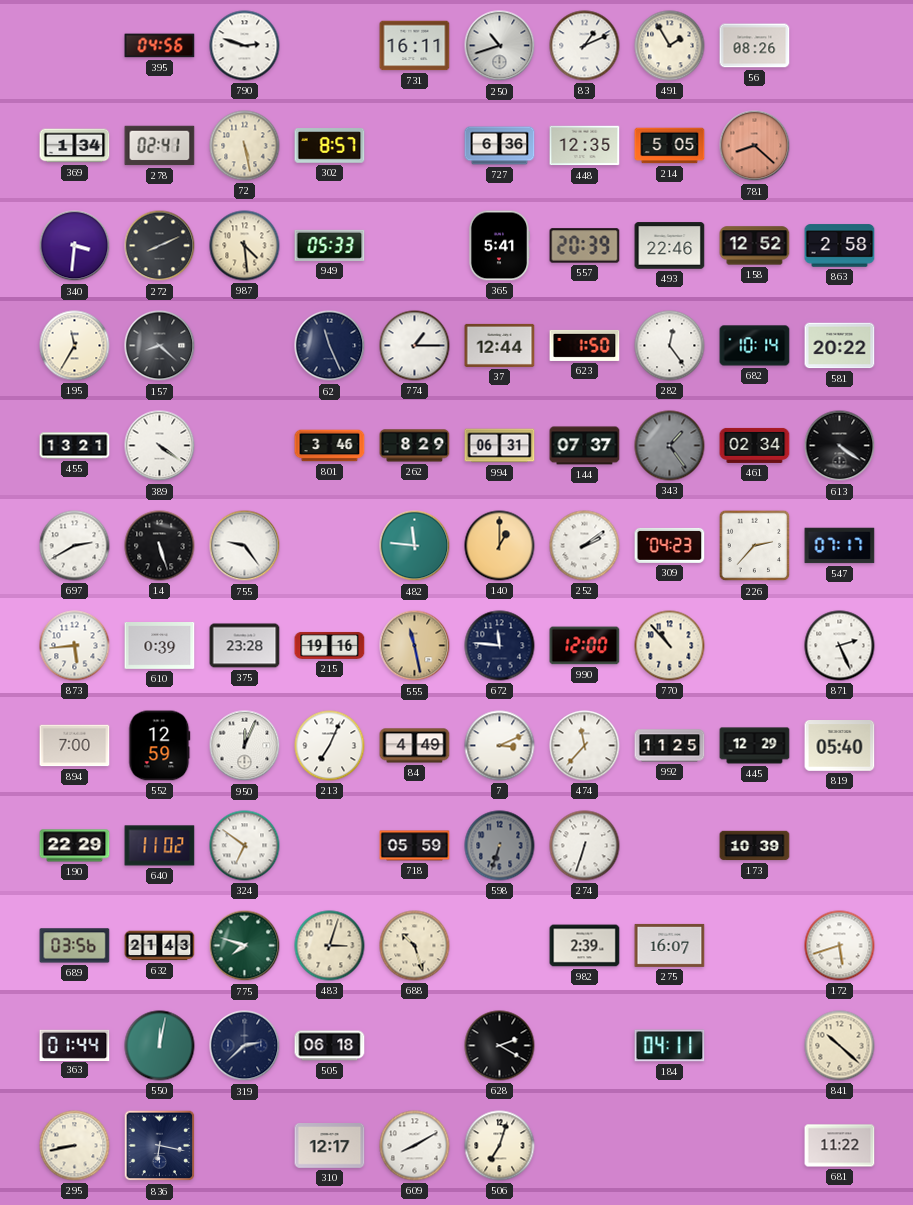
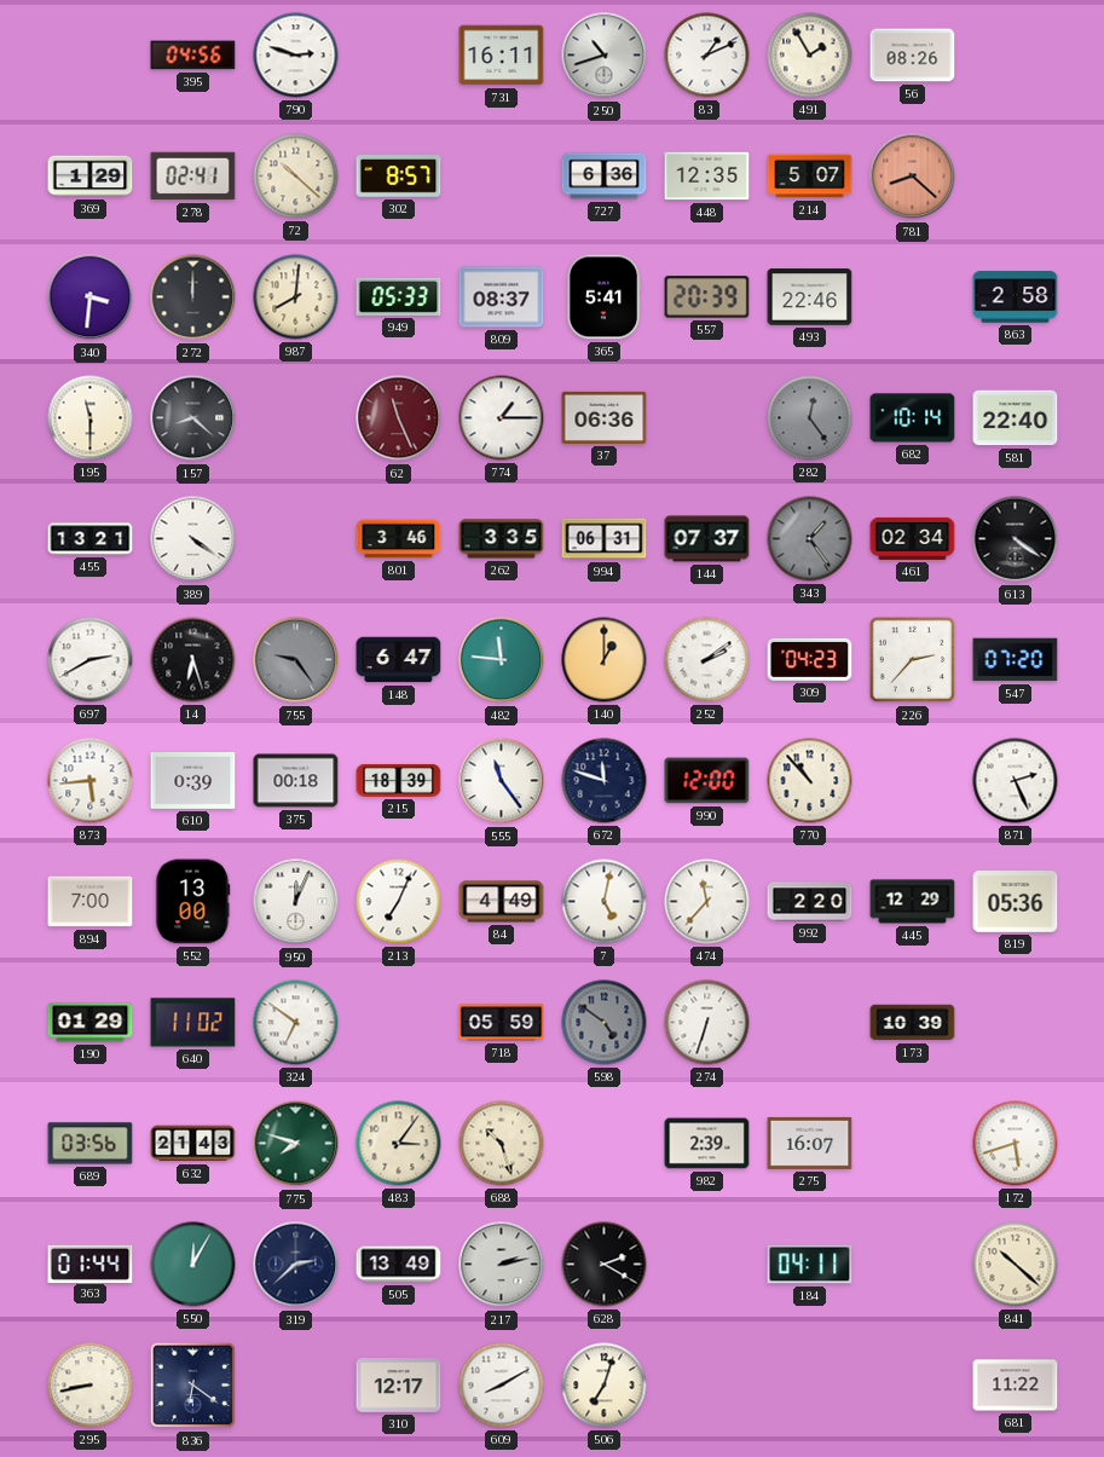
369: 1:34 -> 1:29 (91, 177)
72: 5:28 -> 10:22 (296, 177)
214: 5:05 -> 5:07 (810, 177)
272: 8:11 -> 12:00 (193, 297)
987: 4:29 -> 8:01 (296, 297)
809: none -> 08:37 (502, 297)
158: 12:52 -> none (755, 246)
195: 11:35 -> 11:30 (91, 418)
62 dial: navy -> burgundy (399, 418)
37: 12:44 -> 06:36 (605, 417)
623: 1:50 -> none (585, 345)
282 dial: white -> grey (810, 418)
581: 20:22 -> 22:40 (1016, 418)
262: 8:29 -> 3:35 (502, 539)
14: 5:27 -> 6:27 (193, 660)
755 dial: white -> grey (296, 660)
148: none -> 6:47 (399, 660)
547: 07:17 -> 07:20 (1016, 660)
375: 23:28 -> 00:18 (296, 781)
215: 19:16 -> 18:39 (399, 780)
555: 11:28 -> 11:24 (502, 781)
555 dial: champagne -> white (502, 781)
672: 11:46 -> 11:48 (605, 781)
552: 12:59 -> 13:00 (193, 902)
7: 3:11 -> 5:02 (605, 902)
992: 11:25 -> 2:20 (810, 902)
819: 05:40 -> 05:36 (1016, 902)
190: 22:29 -> 01:29 (91, 1023)
598: 6:33 -> 4:51 (605, 1023)
483: 3:03 -> 3:06 (399, 1144)
550: 12:02 -> 12:05 (193, 1265)
505: 06:18 -> 13:49 (399, 1265)
217: none -> 2:13 (502, 1265)
836: 6:17 -> 6:21 (193, 1386)
